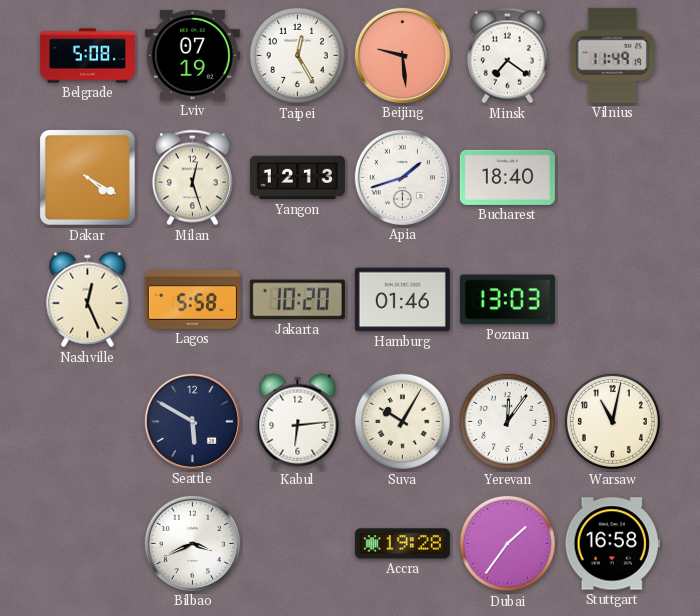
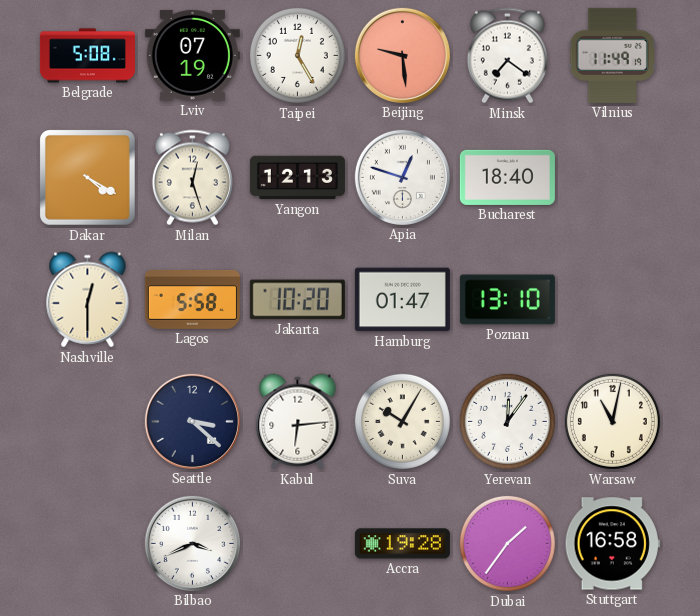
Apia: 1:42 -> 12:48 (402, 177)
Nashville: 12:26 -> 12:30 (88, 300)
Hamburg: 01:46 -> 01:47 (402, 300)
Poznan: 13:03 -> 13:10 (507, 300)
Seattle: 5:50 -> 3:22 (192, 421)
